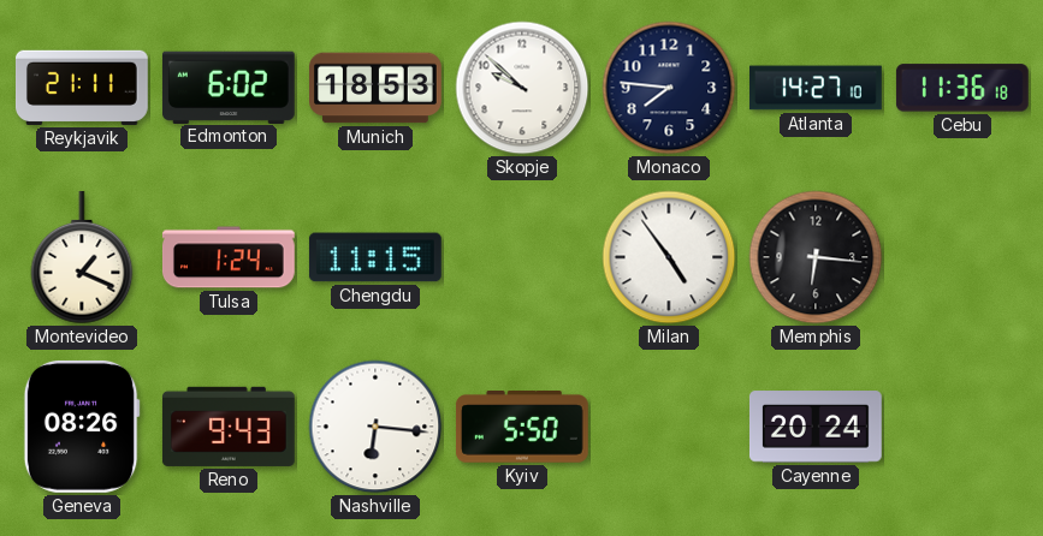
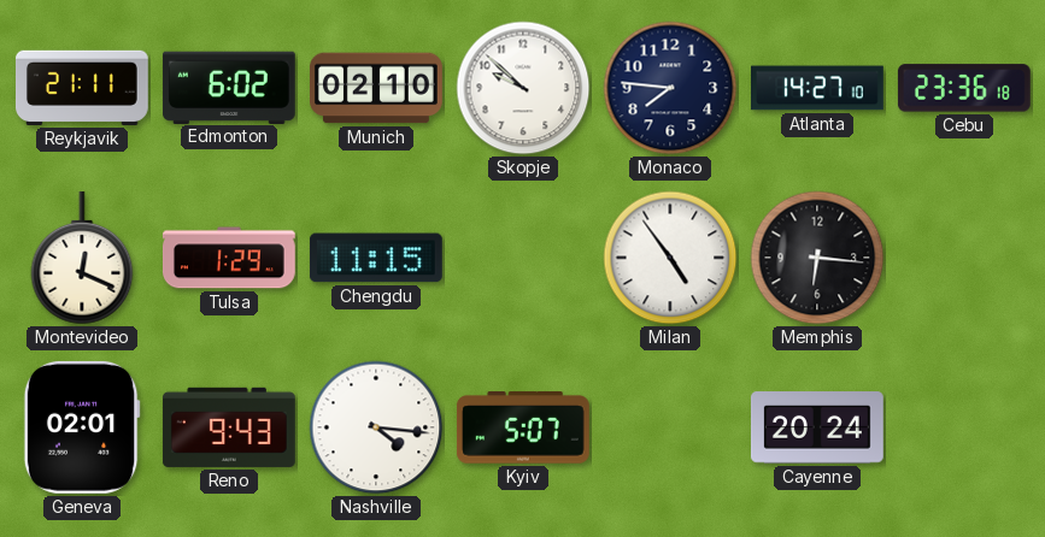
Munich: 18:53 -> 02:10 (377, 88)
Cebu: 11:36 -> 23:36 (964, 88)
Montevideo: 1:19 -> 12:19 (82, 259)
Tulsa: 1:24 -> 1:29 (229, 258)
Geneva: 08:26 -> 02:01 (82, 427)
Nashville: 6:16 -> 4:16 (376, 427)
Kyiv: 5:50 -> 5:07 (523, 427)
